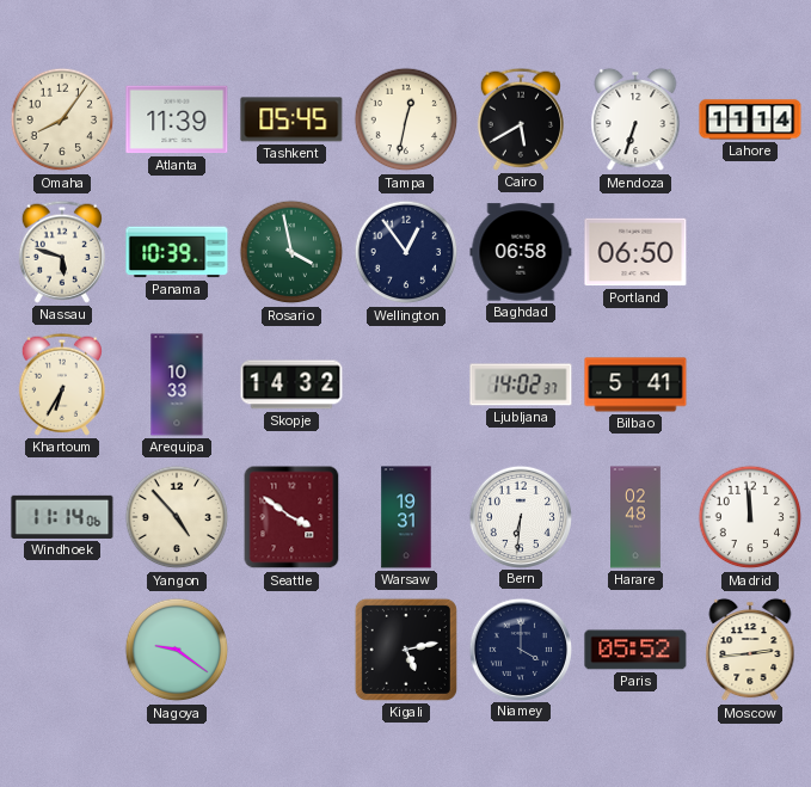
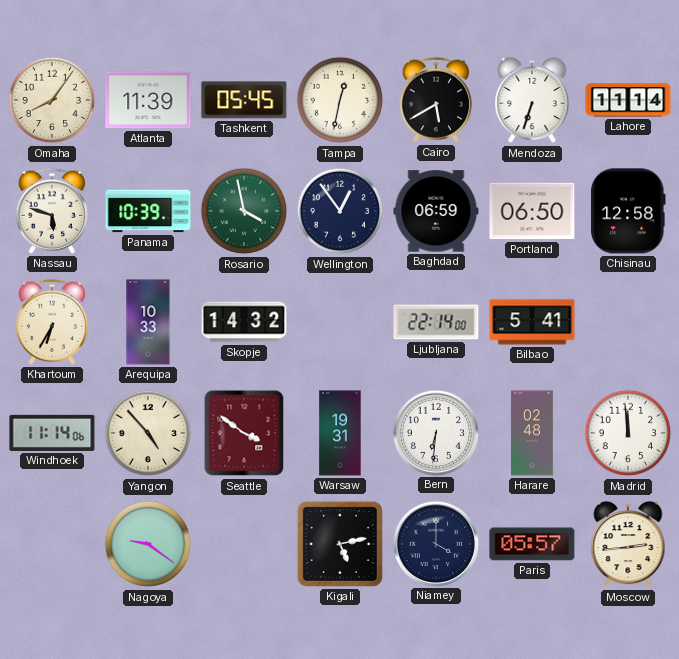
Baghdad: 06:58 -> 06:59 (436, 211)
Chisinau: none -> 12:58 (629, 211)
Ljubljana: 14:02 -> 22:14 (436, 322)
Paris: 05:52 -> 05:57 (532, 544)
